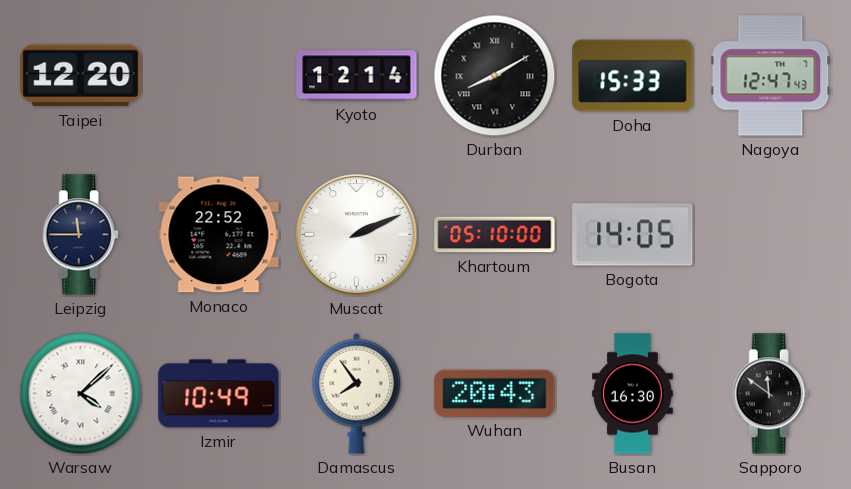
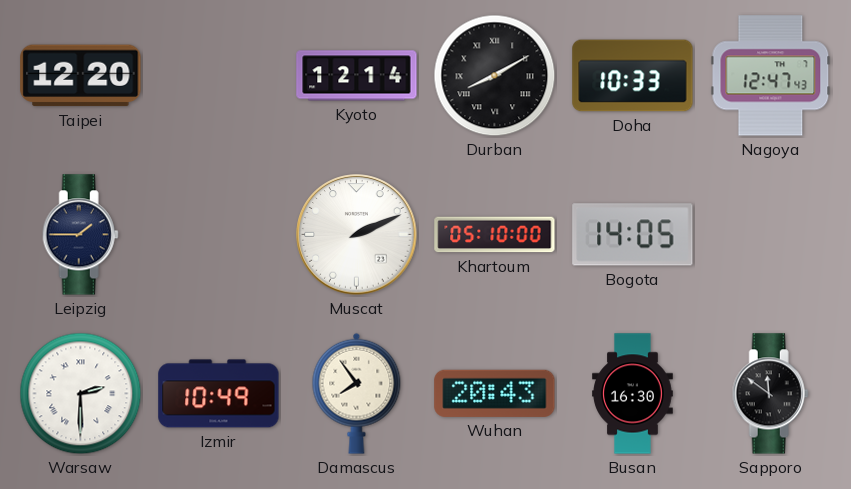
Doha: 15:33 -> 10:33 (633, 76)
Leipzig: 11:45 -> 1:45 (80, 235)
Monaco: 22:52 -> none (219, 235)
Warsaw: 4:08 -> 2:30 (81, 394)
